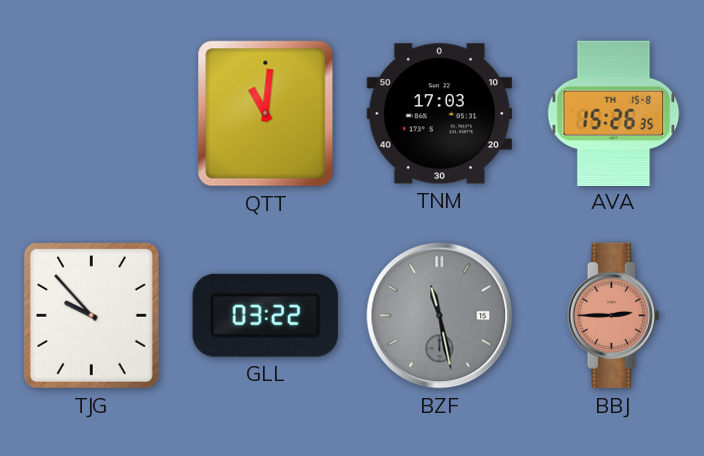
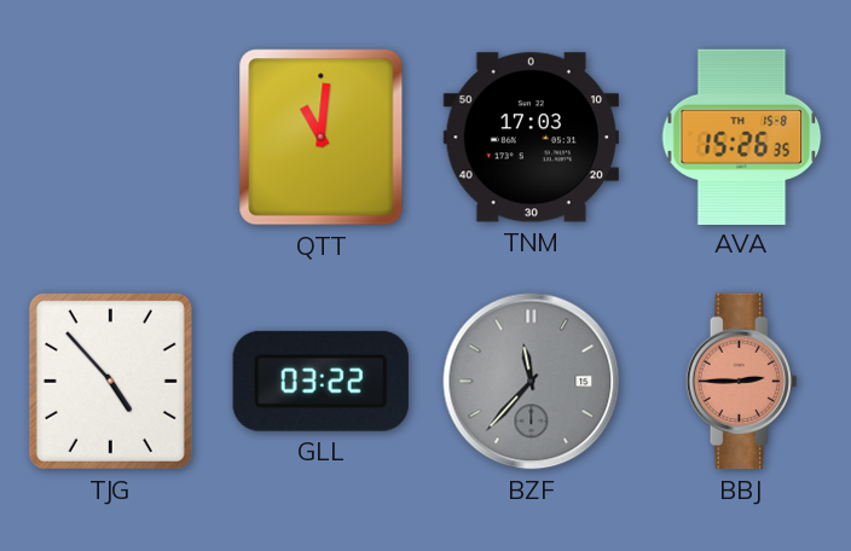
TJG: 9:53 -> 4:53 (110, 381)
BZF: 11:28 -> 11:37 (532, 382)
